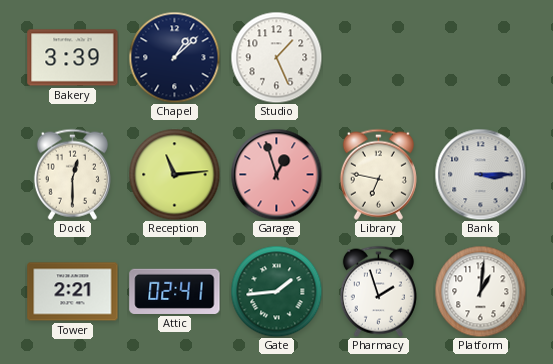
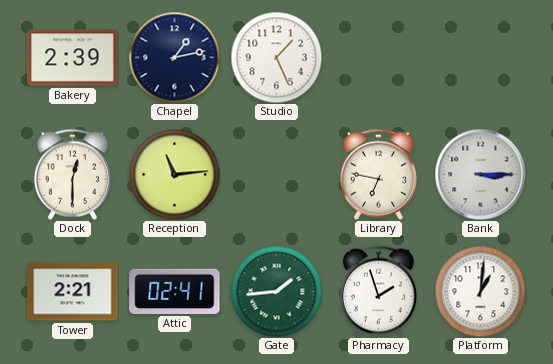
Bakery: 3:39 -> 2:39 (73, 58)
Chapel: 1:08 -> 1:13 (174, 57)
Garage: 12:57 -> none (276, 174)
